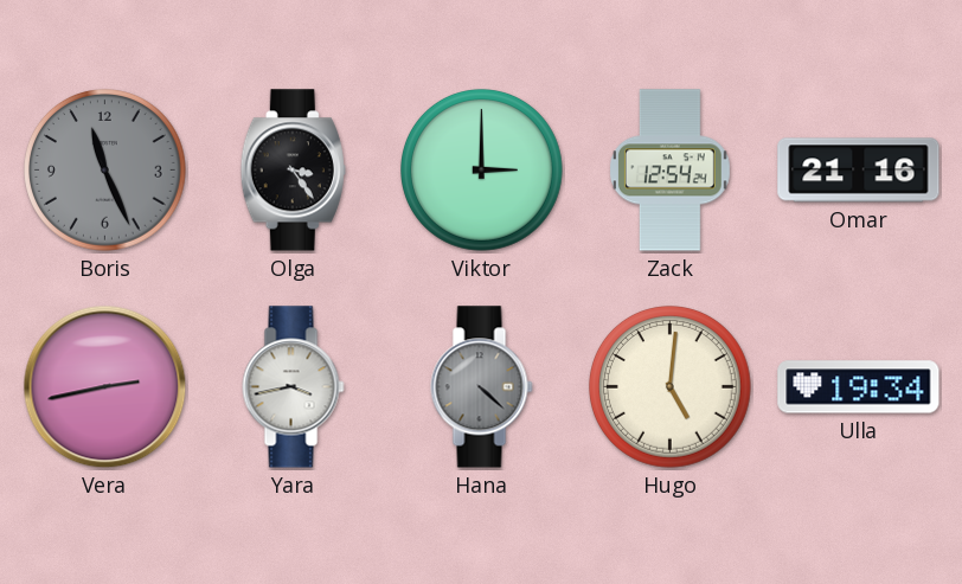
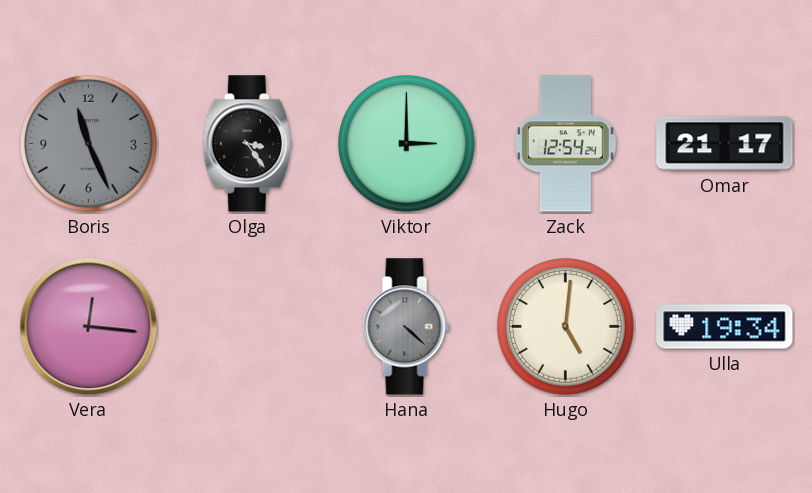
Omar: 21:16 -> 21:17 (725, 144)
Vera: 2:43 -> 12:16 (89, 327)
Yara: 3:43 -> none (294, 387)
